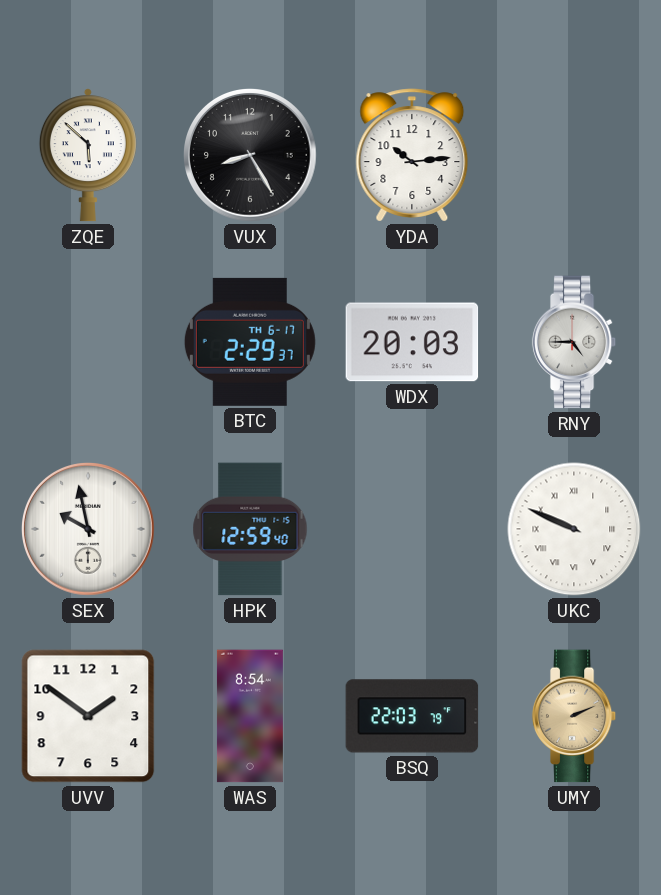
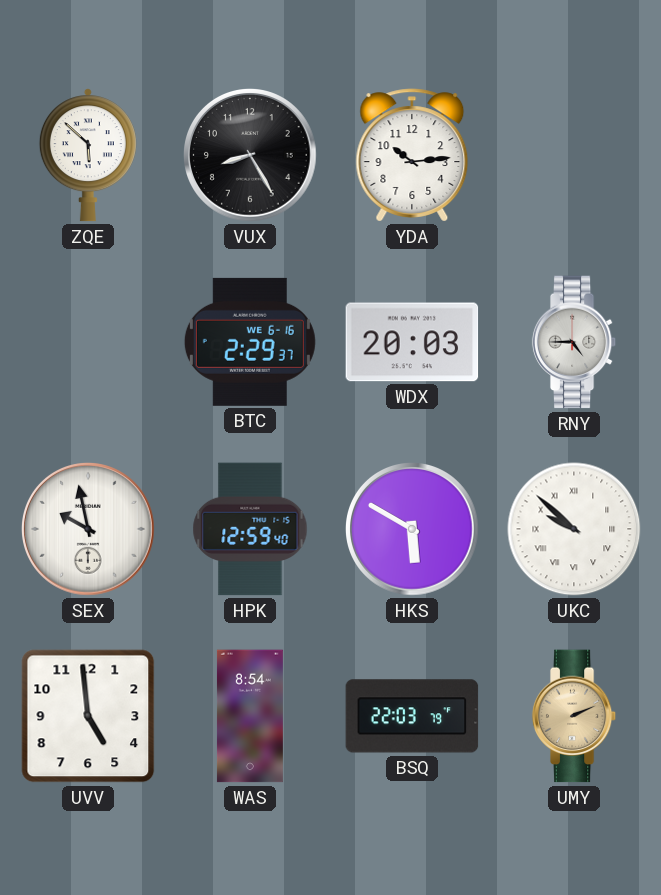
BTC date: TH 6-17 -> WE 6-16 (250, 342)
HKS: none -> 5:50 (413, 530)
UKC: 9:49 -> 9:52 (574, 529)
UVV: 1:51 -> 4:59 (88, 716)
